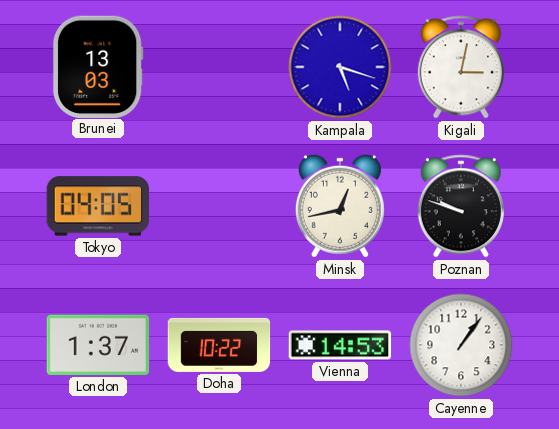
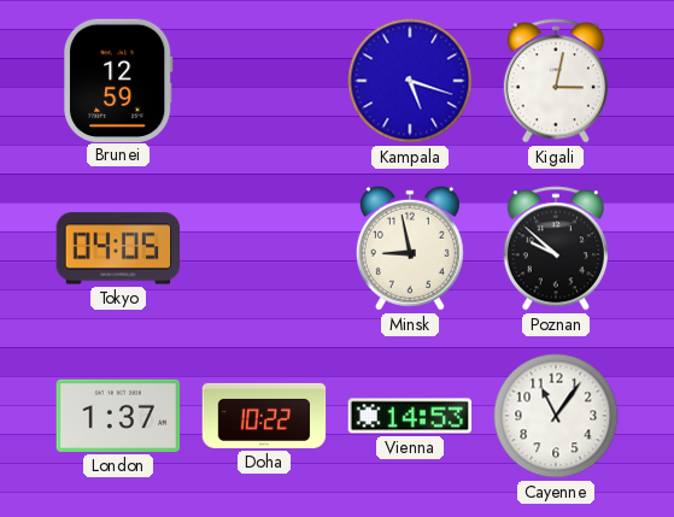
Brunei: 13:03 -> 12:59 (118, 80)
Minsk: 12:43 -> 8:58 (410, 248)
Poznan: 9:48 -> 9:52 (556, 248)
Cayenne: 1:06 -> 11:06 (556, 416)
